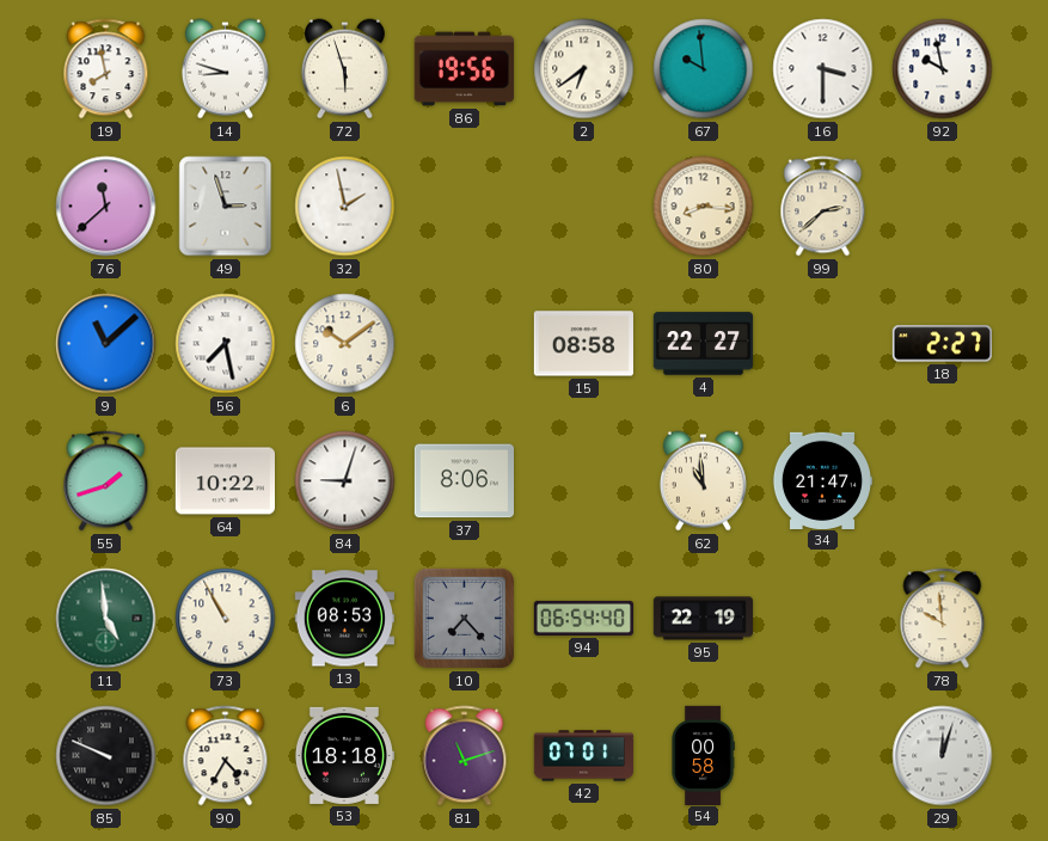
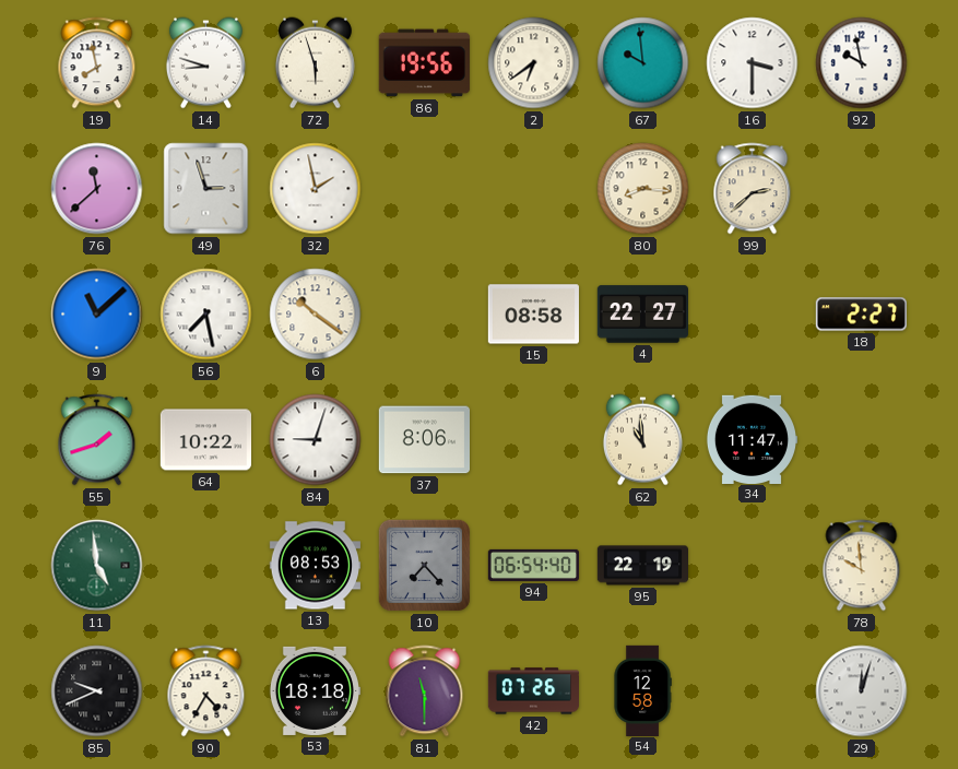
6: 10:09 -> 10:21 (316, 315)
34: 21:47 -> 11:47 (750, 439)
73: 10:55 -> none (226, 619)
85: 9:49 -> 9:41 (97, 691)
81: 11:12 -> 11:30 (425, 691)
42: 07:01 -> 07:26 (533, 691)
54: 00:58 -> 12:58 (642, 690)
